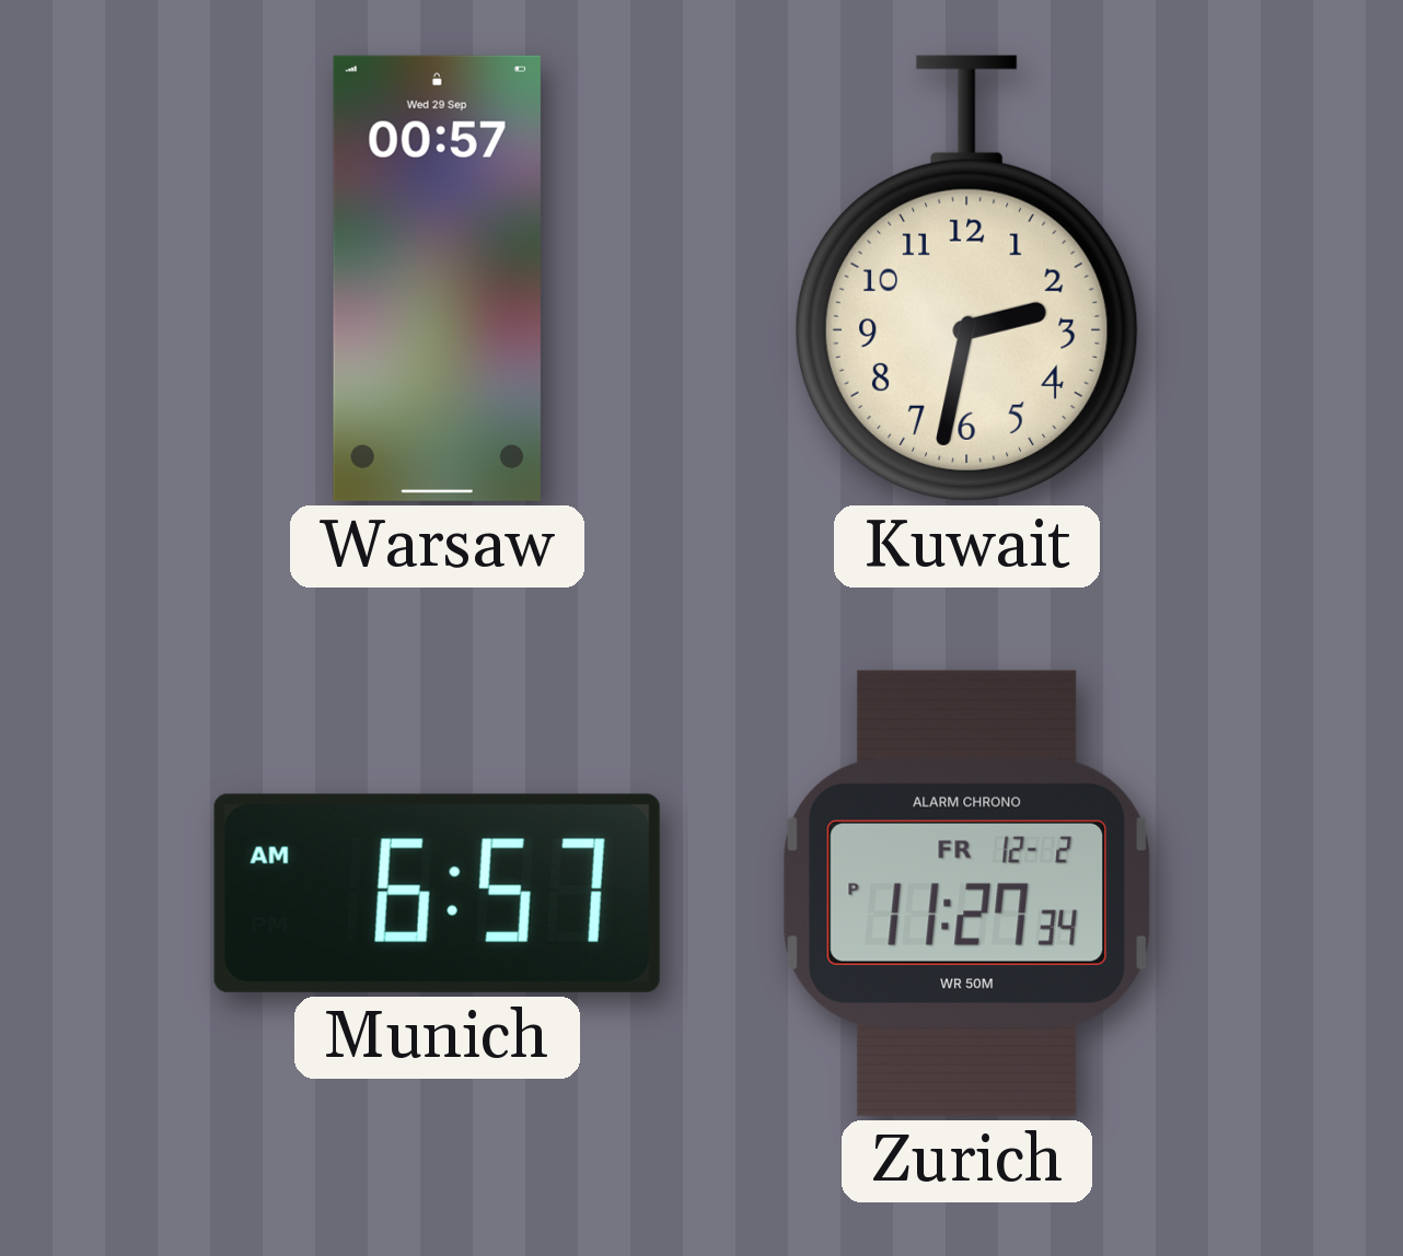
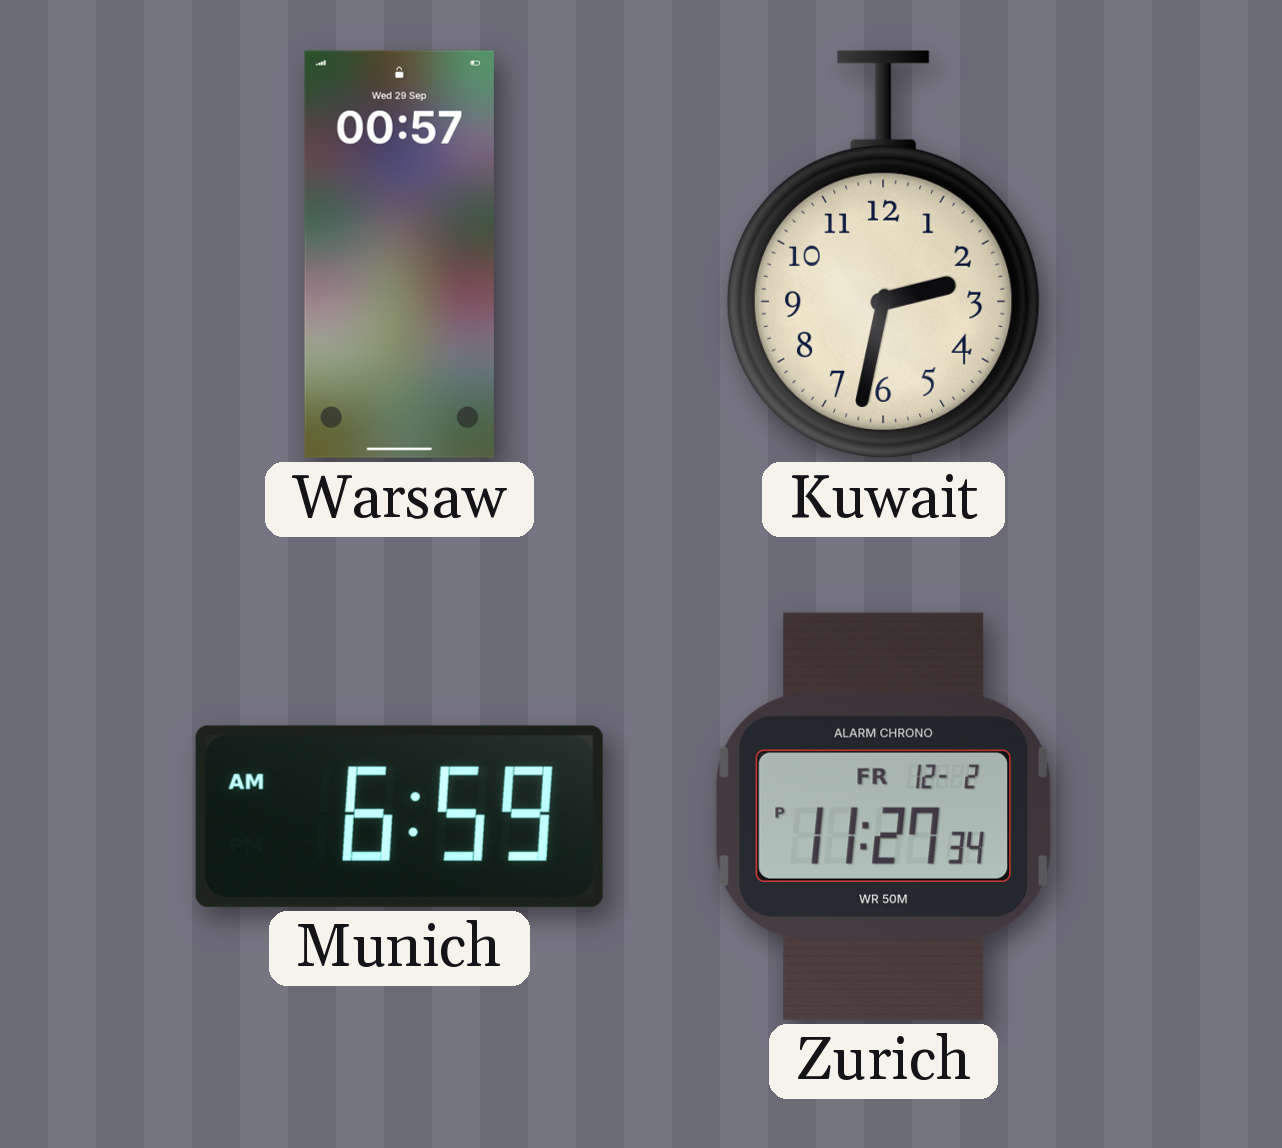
Munich: 6:57 -> 6:59 (399, 816)
